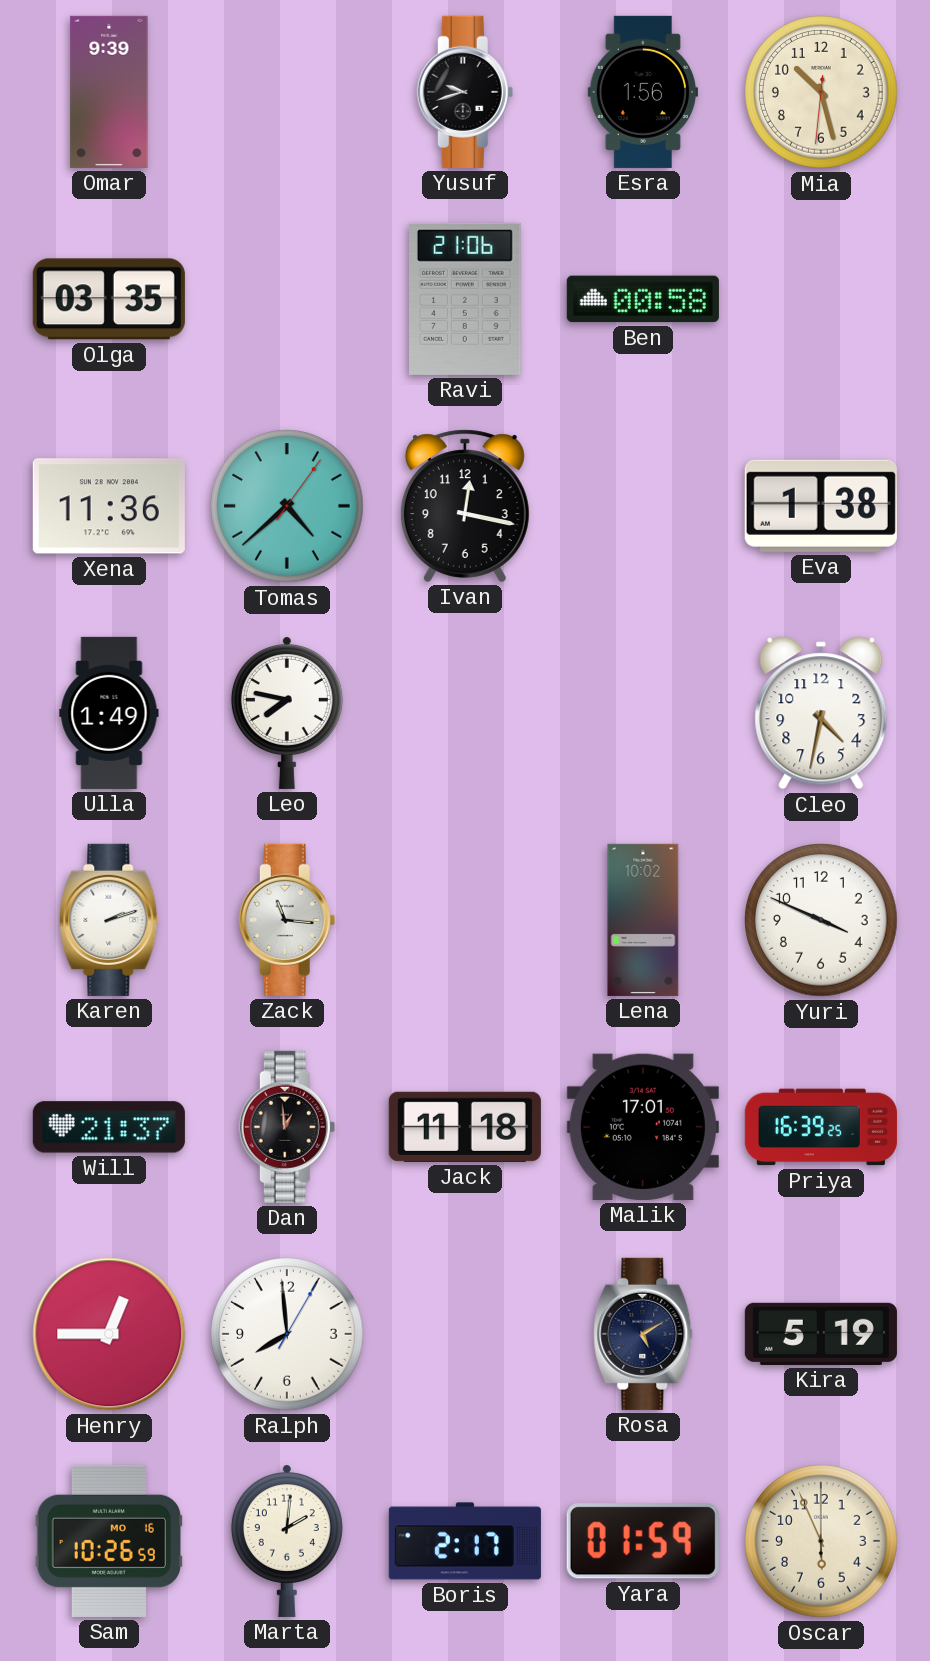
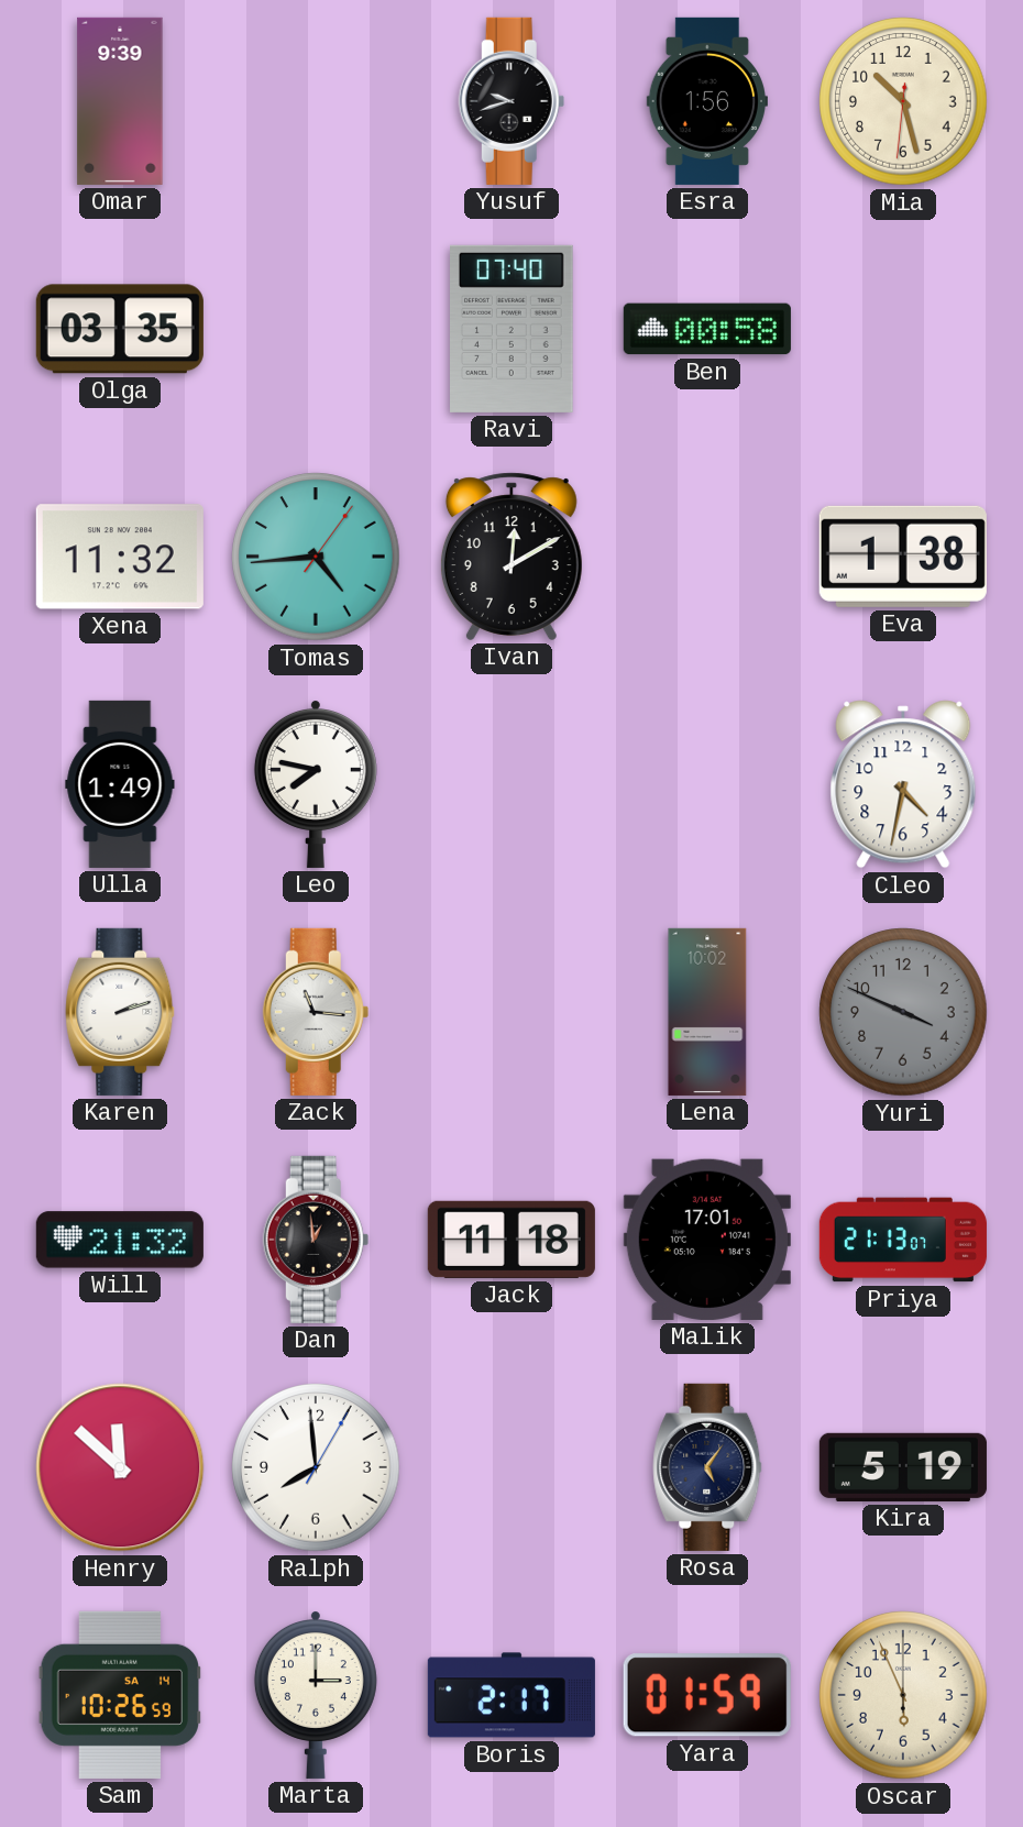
Ravi: 21:06 -> 07:40 (513, 329)
Xena: 11:36 -> 11:32 (120, 557)
Tomas: 4:38 -> 4:44 (316, 557)
Ivan: 12:17 -> 12:10 (512, 557)
Yuri dial: white -> grey (903, 1012)
Will: 21:37 -> 21:32 (120, 1240)
Priya: 16:39 -> 21:13 (903, 1240)
Henry: 12:45 -> 11:52 (120, 1467)
Rosa: 5:10 -> 5:06 (707, 1467)
Sam date: MO 16 -> SA 14 (120, 1695)
Marta: 2:01 -> 3:00 (316, 1695)
